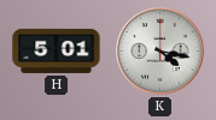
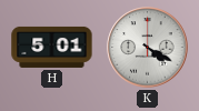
K: 4:17 -> 4:20 (148, 48)
